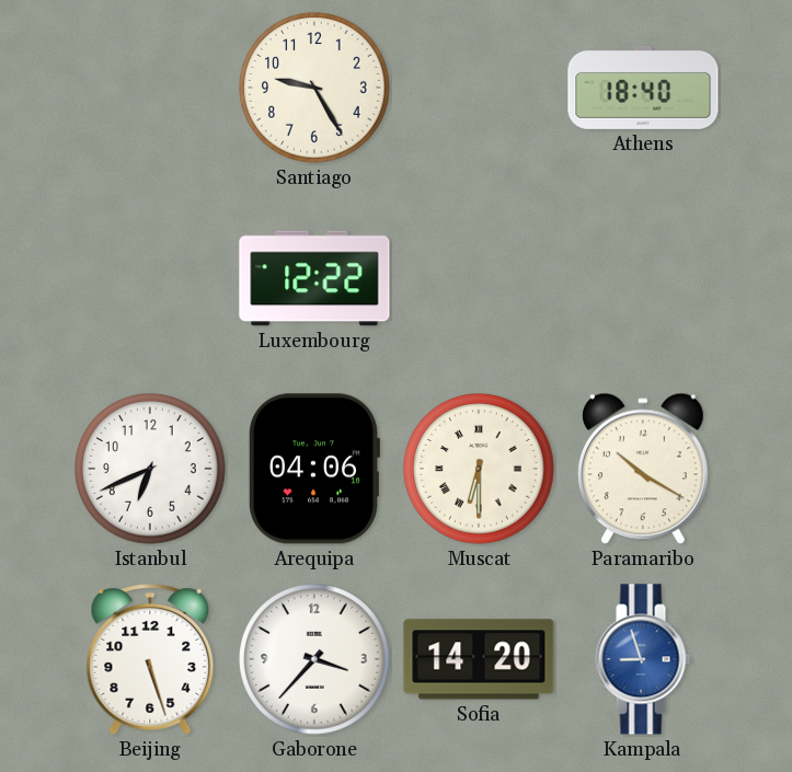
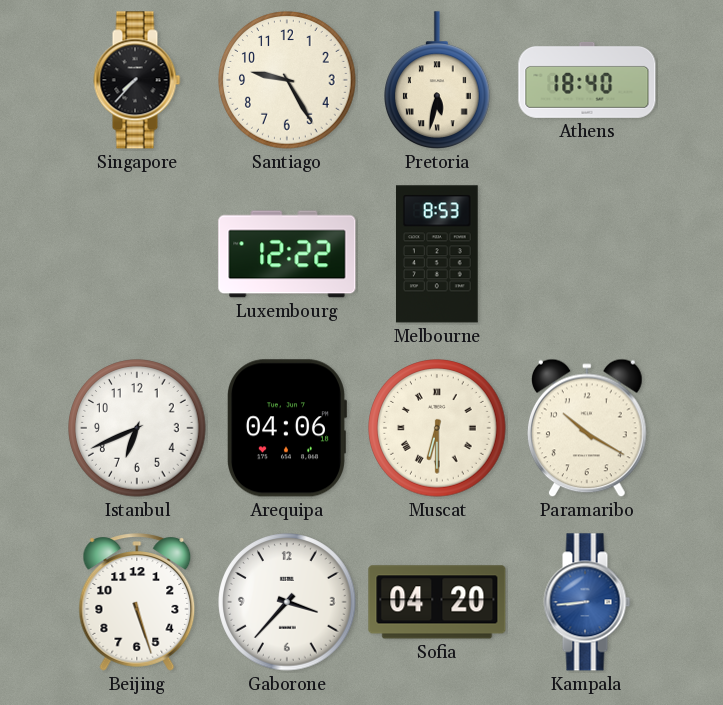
Singapore: none -> 7:37 (137, 80)
Pretoria: none -> 5:32 (438, 80)
Melbourne: none -> 8:53 (437, 254)
Sofia: 14:20 -> 04:20 (437, 602)
Kampala: 8:57 -> 8:44 (587, 602)
